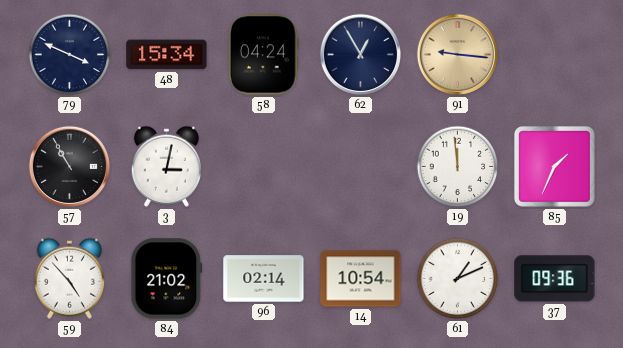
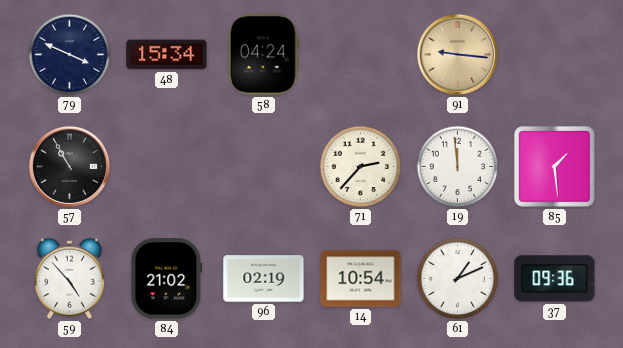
62: 12:55 -> none (360, 54)
3: 3:02 -> none (166, 166)
71: none -> 2:37 (361, 167)
85: 1:34 -> 1:29 (554, 166)
96: 02:14 -> 02:19 (264, 279)
